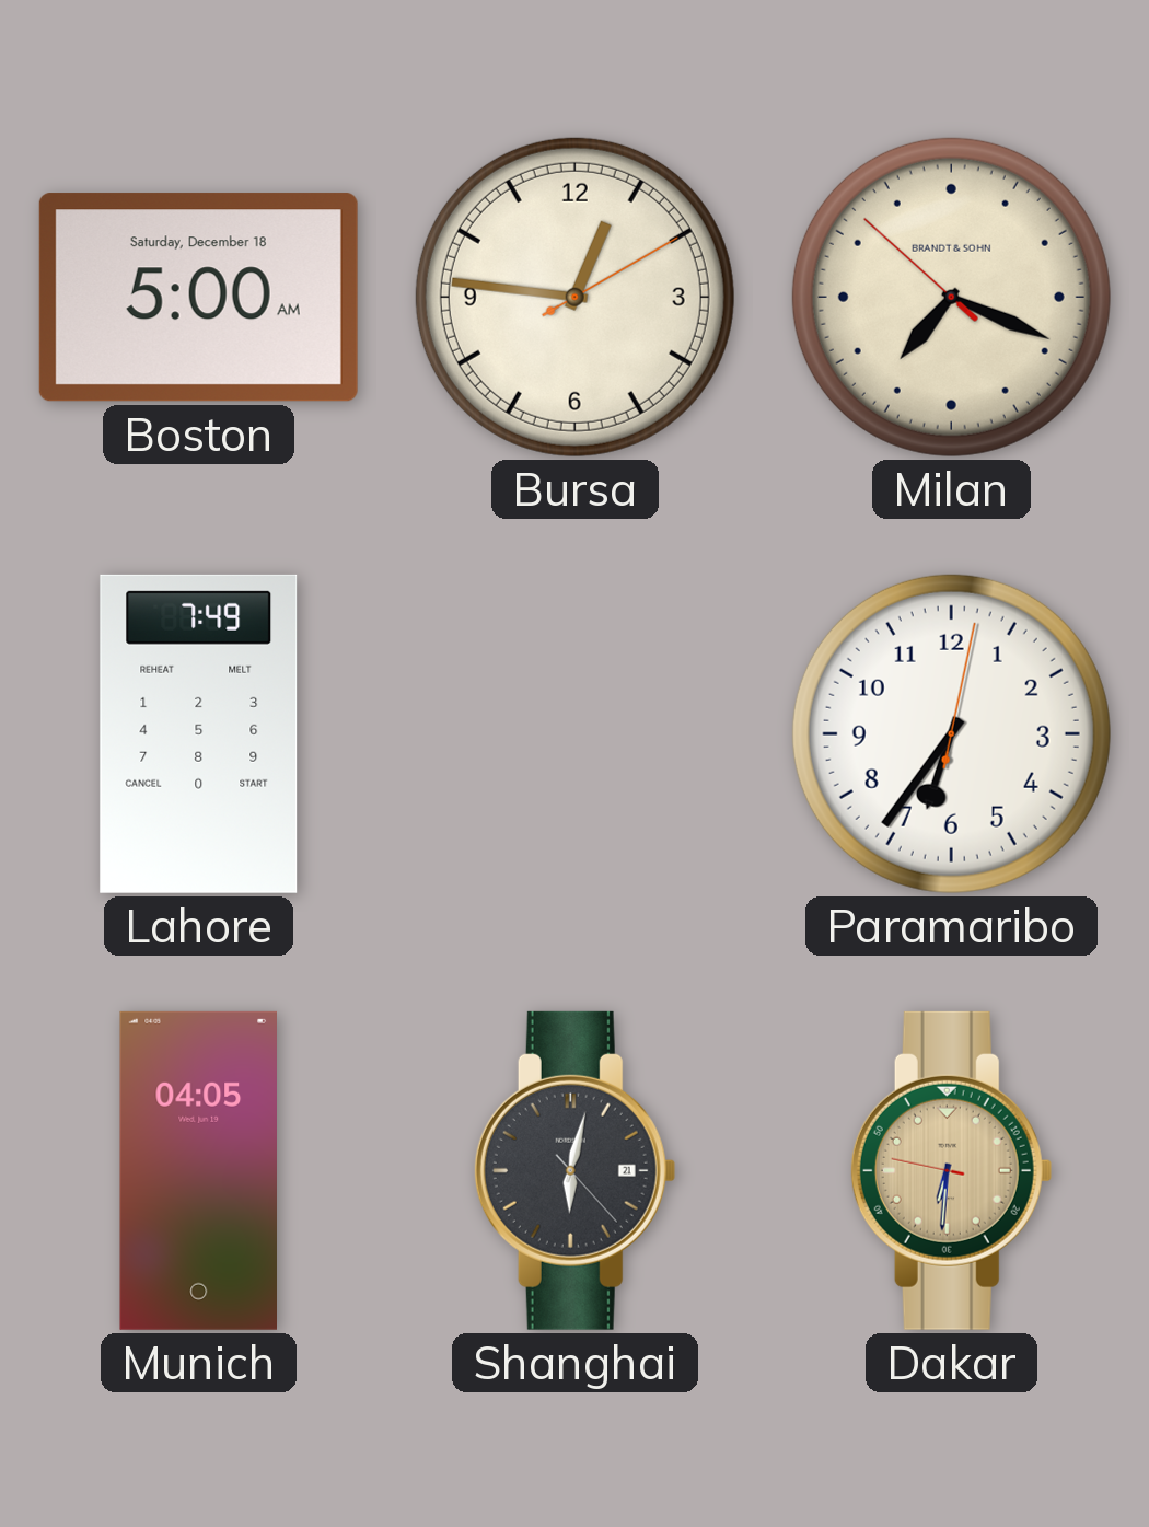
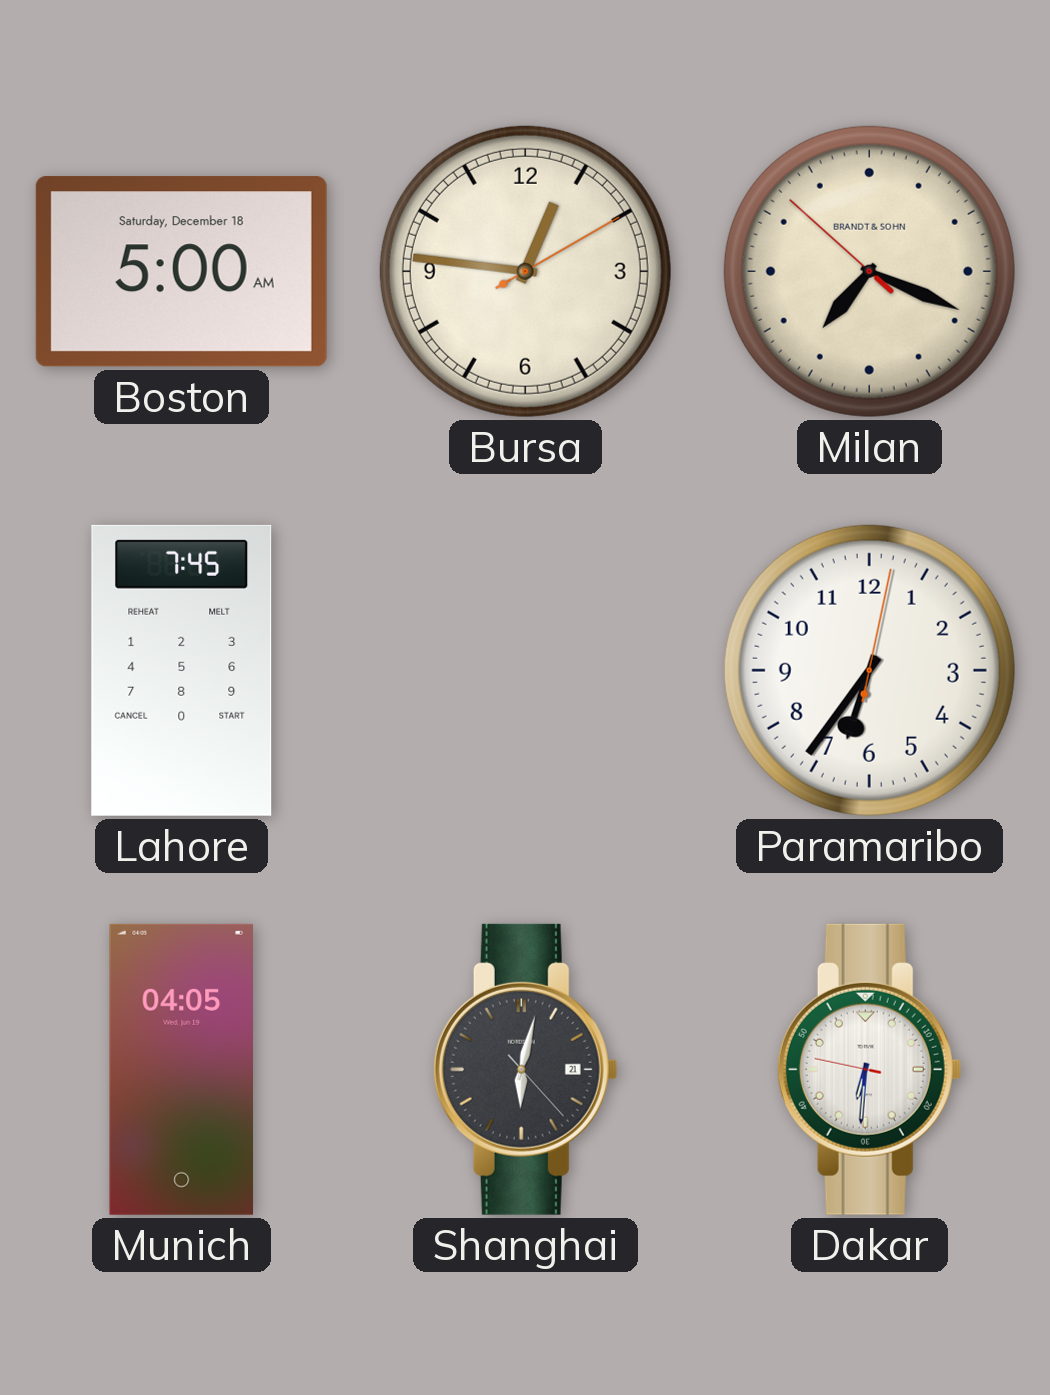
Lahore: 7:49 -> 7:45 (182, 670)
Dakar dial: champagne -> white (869, 1069)
